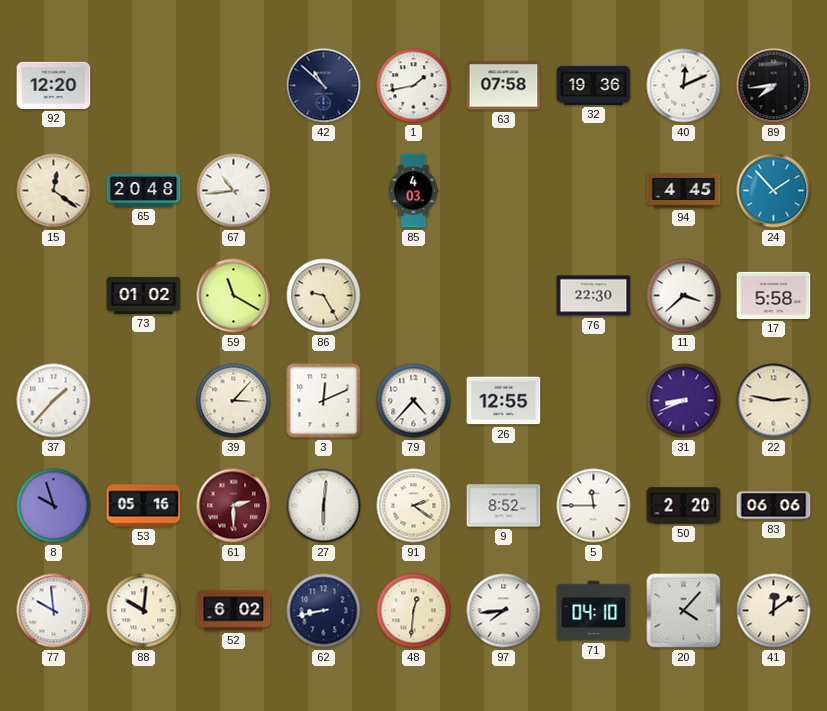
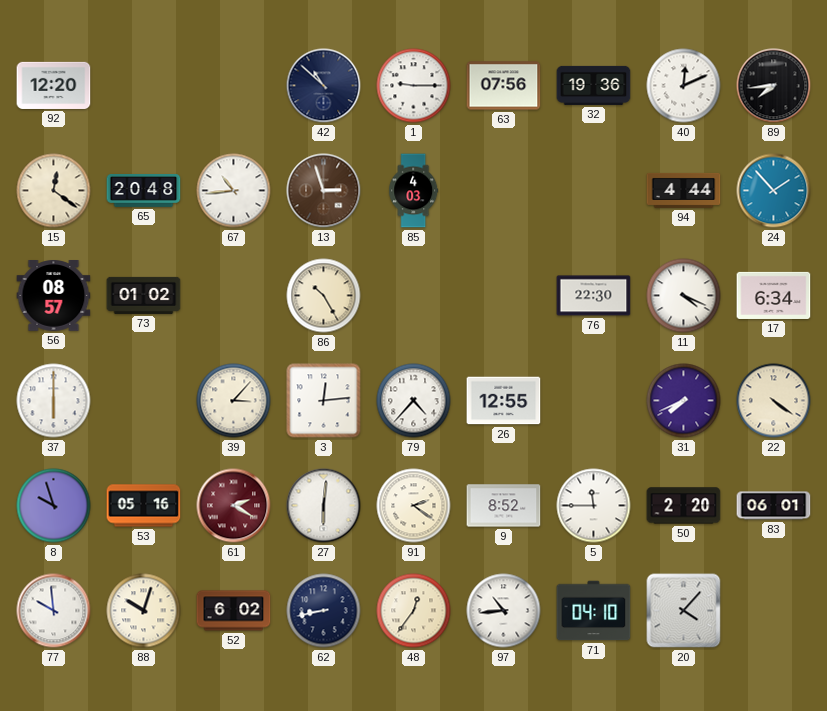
1: 1:43 -> 9:15 (414, 86)
63: 07:58 -> 07:56 (504, 86)
13: none -> 2:57 (324, 191)
94: 4:45 -> 4:44 (684, 190)
56: none -> 08:57 (54, 296)
59: 11:20 -> none (234, 296)
86: 9:25 -> 10:25 (324, 296)
11: 3:38 -> 4:19 (684, 296)
17: 5:58 -> 6:34 (774, 295)
37: 1:37 -> 6:00 (54, 401)
3: 12:11 -> 12:14 (324, 401)
31: 8:41 -> 7:41 (684, 401)
22: 2:47 -> 4:21 (774, 401)
61: 2:30 -> 2:20 (234, 506)
83: 06:06 -> 06:01 (774, 506)
88: 10:01 -> 10:03 (144, 611)
48: 12:31 -> 12:36 (414, 611)
97: 7:44 -> 10:44 (504, 611)
41: 12:09 -> none (774, 611)
